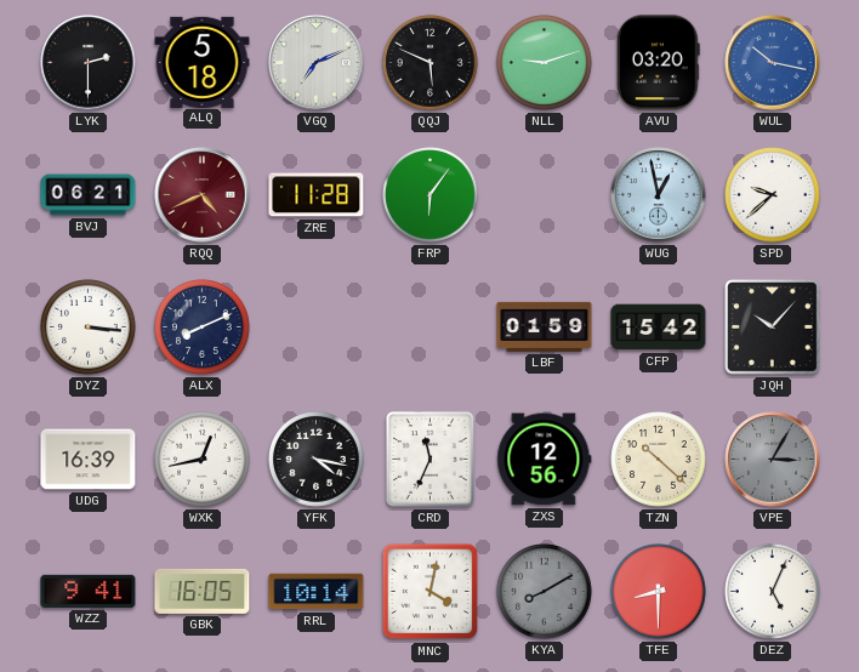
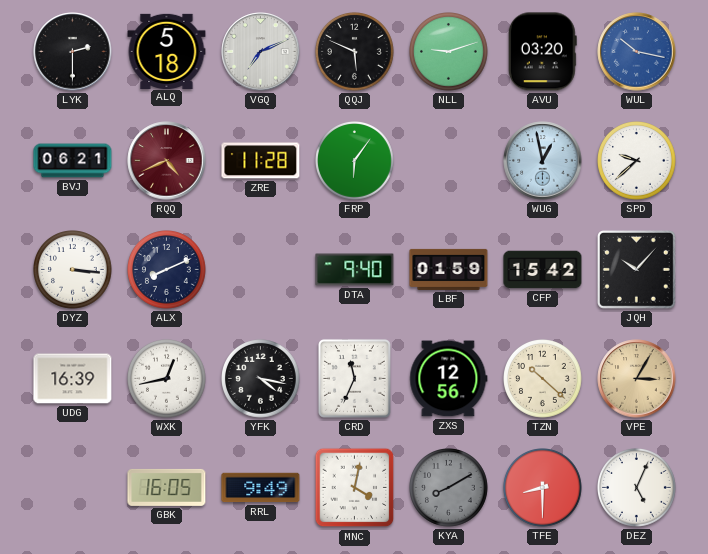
DTA: none -> 9:40 (355, 270)
VPE dial: grey -> champagne (637, 379)
WZZ: 9:41 -> none (89, 591)
RRL: 10:14 -> 9:49 (261, 488)
